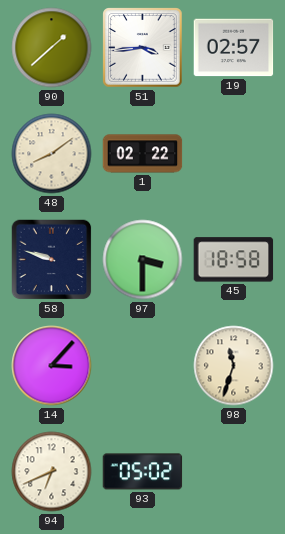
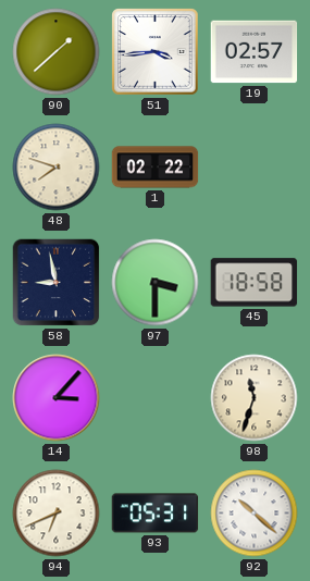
48: 8:09 -> 7:48 (57, 168)
58: 9:48 -> 8:58 (57, 283)
93: 05:02 -> 05:31 (156, 514)
92: none -> 10:22 (255, 514)
